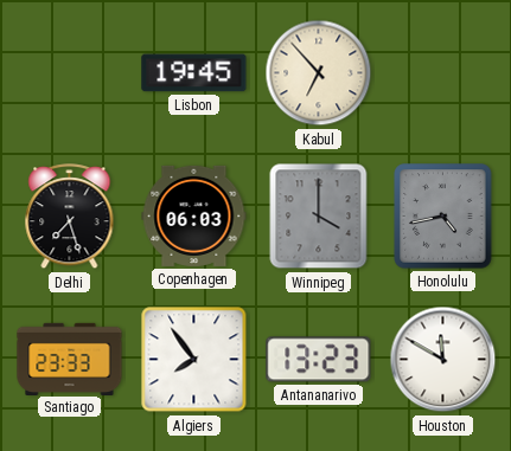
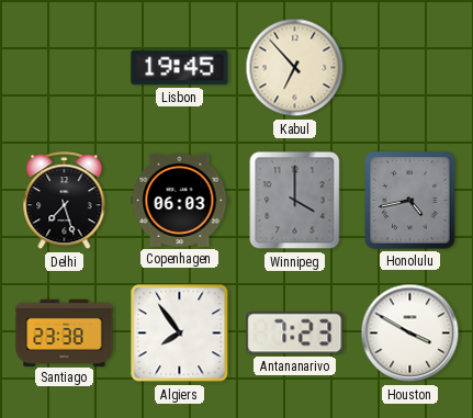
Santiago: 23:33 -> 23:38 (65, 332)
Antananarivo: 13:23 -> 7:23 (295, 334)
Houston: 11:50 -> 3:50 (410, 334)
